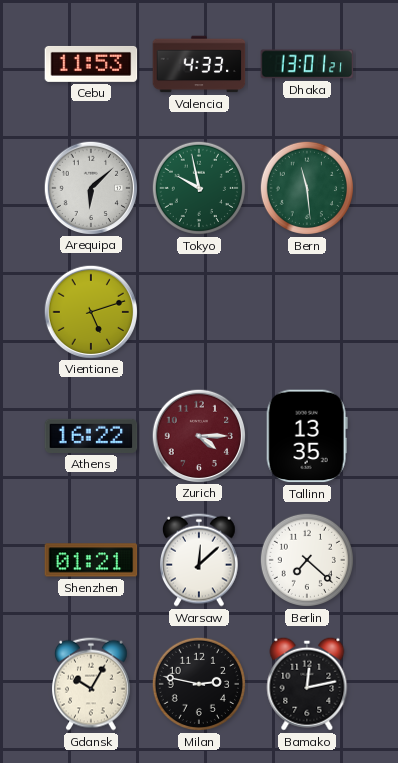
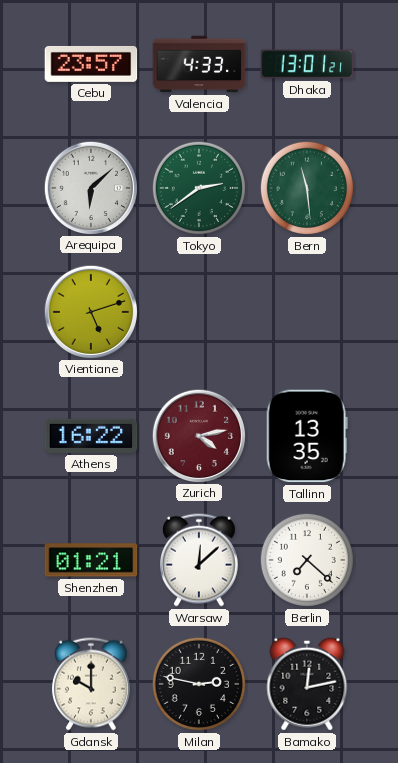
Cebu: 11:53 -> 23:57 (91, 64)
Tokyo: 9:58 -> 2:39 (199, 188)
Zurich: 4:15 -> 4:13 (198, 435)
Gdansk: 10:05 -> 10:00 (92, 684)
